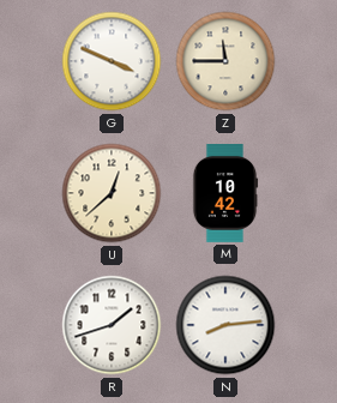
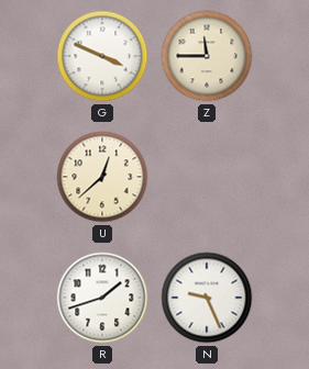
M: 10:42 -> none (225, 194)
N: 8:14 -> 9:26 (207, 298)
